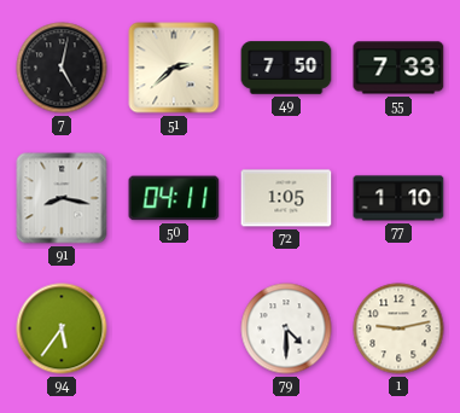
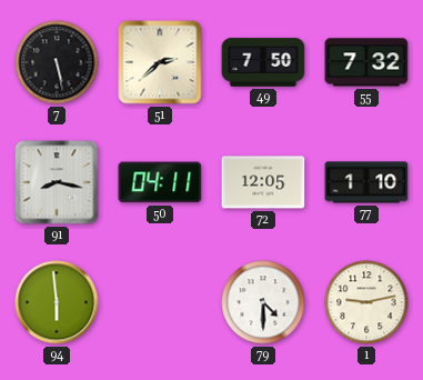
7: 5:02 -> 5:28 (57, 62)
55: 7:33 -> 7:32 (366, 62)
72: 1:05 -> 12:05 (263, 182)
94: 5:36 -> 5:59 (57, 302)
